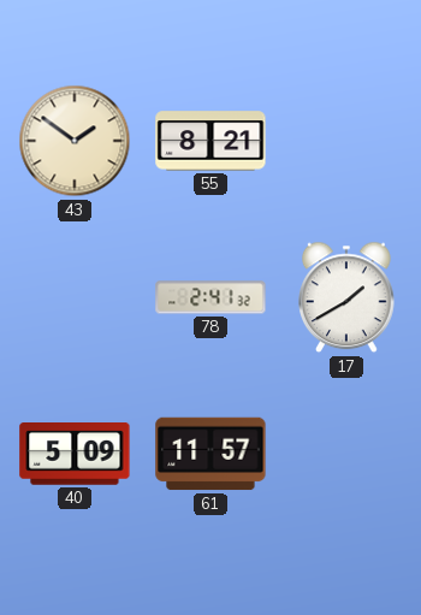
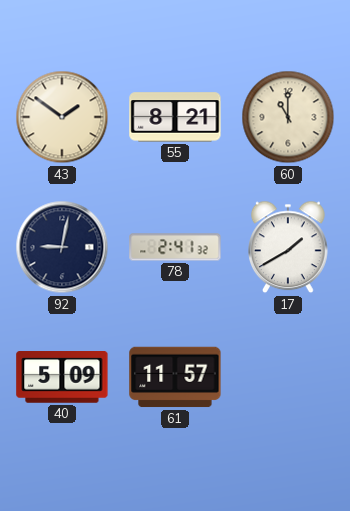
60: none -> 11:00 (288, 117)
92: none -> 9:02 (62, 247)
